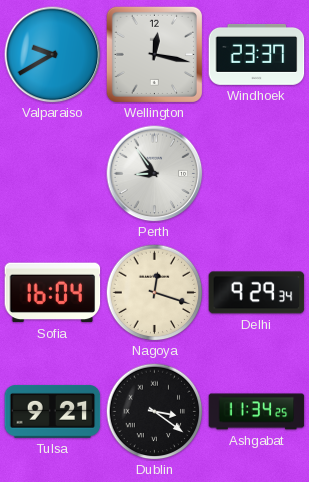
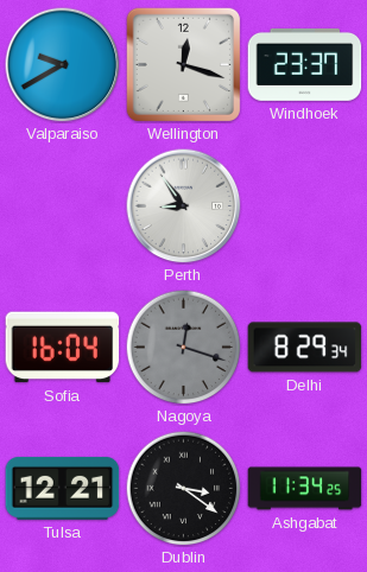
Wellington: 12:17 -> 12:18 (183, 64)
Nagoya dial: cream -> grey (183, 347)
Delhi: 9:29 -> 8:29 (305, 348)
Tulsa: 9:21 -> 12:21 (63, 488)
